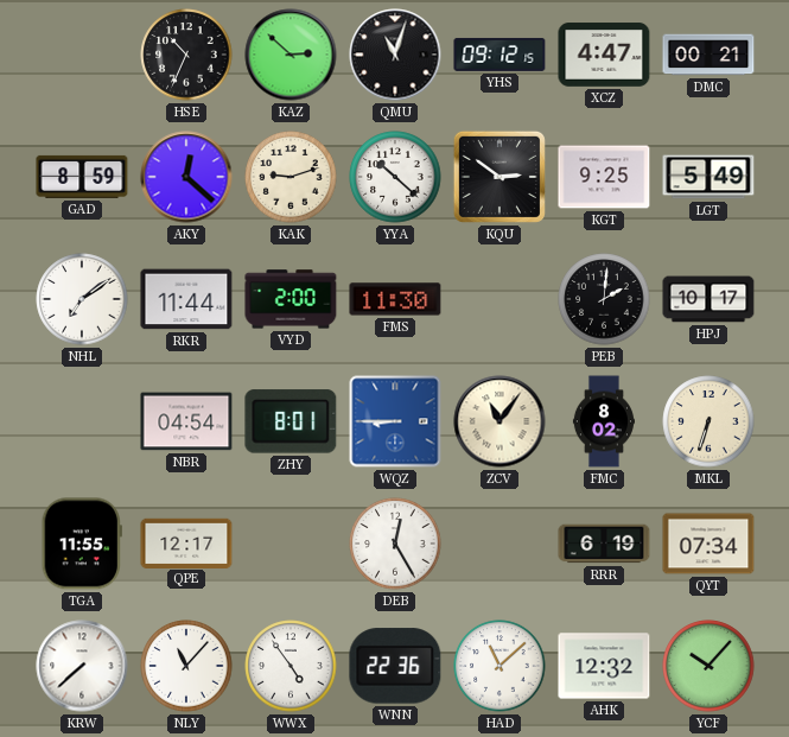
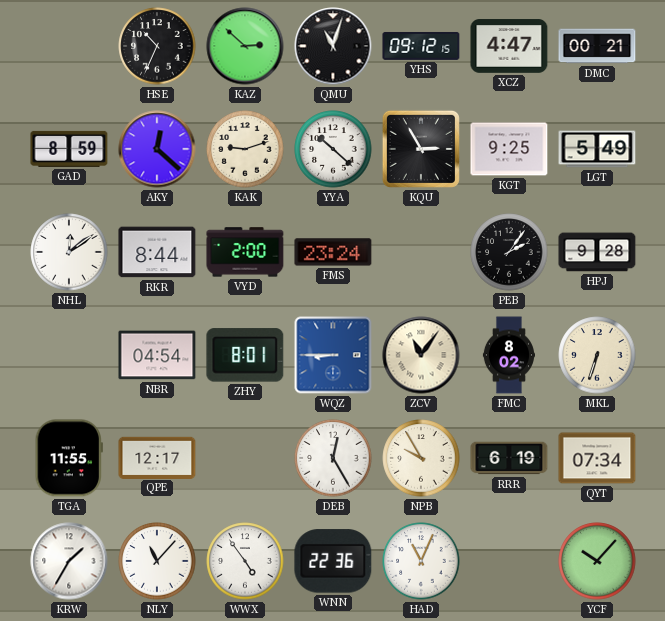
KQU: 2:51 -> 2:55 (421, 149)
NHL: 7:09 -> 12:09 (69, 252)
RKR: 11:44 -> 8:44 (157, 252)
FMS: 11:30 -> 23:24 (333, 252)
PEB: 2:01 -> 2:06 (509, 252)
HPJ: 10:17 -> 9:28 (597, 252)
NPB: none -> 9:55 (421, 458)
KRW: 7:38 -> 1:35 (69, 561)
HAD: 11:08 -> 11:04 (421, 561)
AHK: 12:32 -> none (604, 666)
